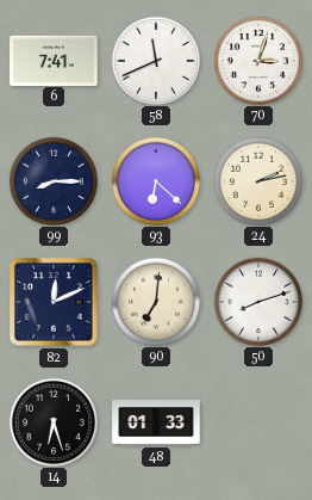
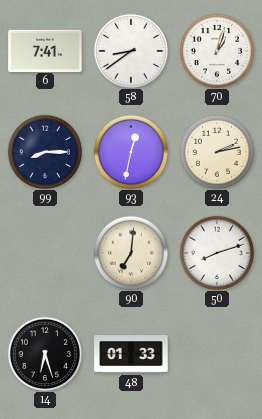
58: 11:41 -> 8:39 (130, 50)
70: 3:03 -> 1:03 (216, 50)
93: 6:22 -> 12:32 (130, 151)
82: 12:11 -> none (54, 302)
